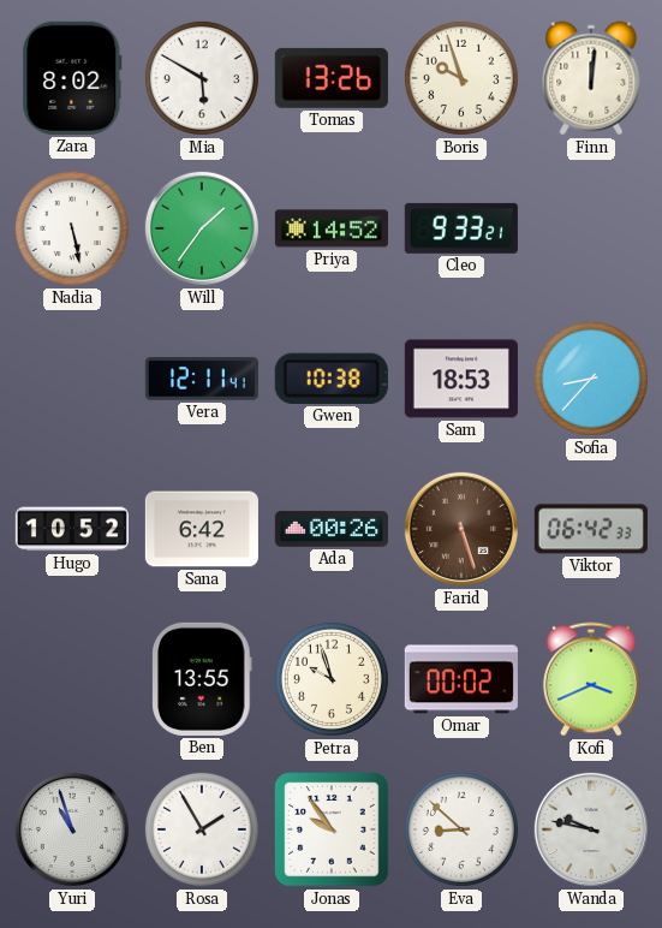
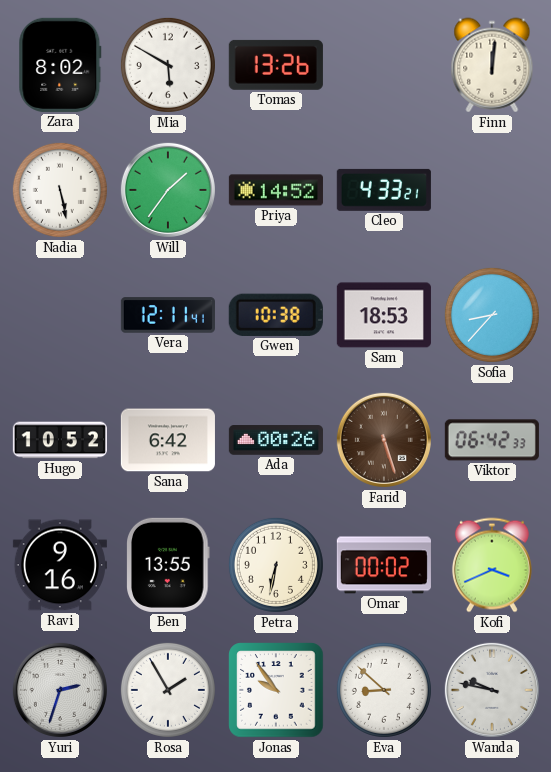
Boris: 9:57 -> none (461, 78)
Cleo: 9:33 -> 4:33 (384, 190)
Ravi: none -> 9:16 (60, 565)
Petra: 9:57 -> 6:32 (276, 565)
Yuri: 10:57 -> 2:33 (60, 690)
